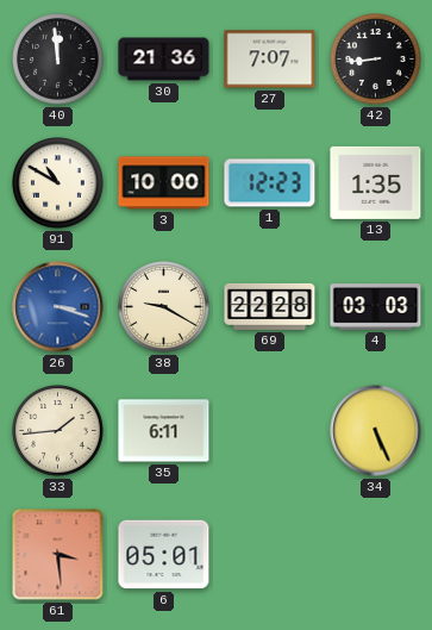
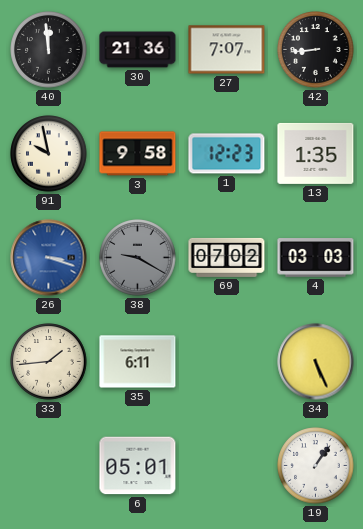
91: 10:50 -> 9:58 (49, 154)
3: 10:00 -> 9:58 (138, 154)
38 dial: cream -> grey (138, 258)
69: 22:28 -> 07:02 (227, 257)
61: 3:29 -> none (58, 555)
19: none -> 1:06 (316, 466)
